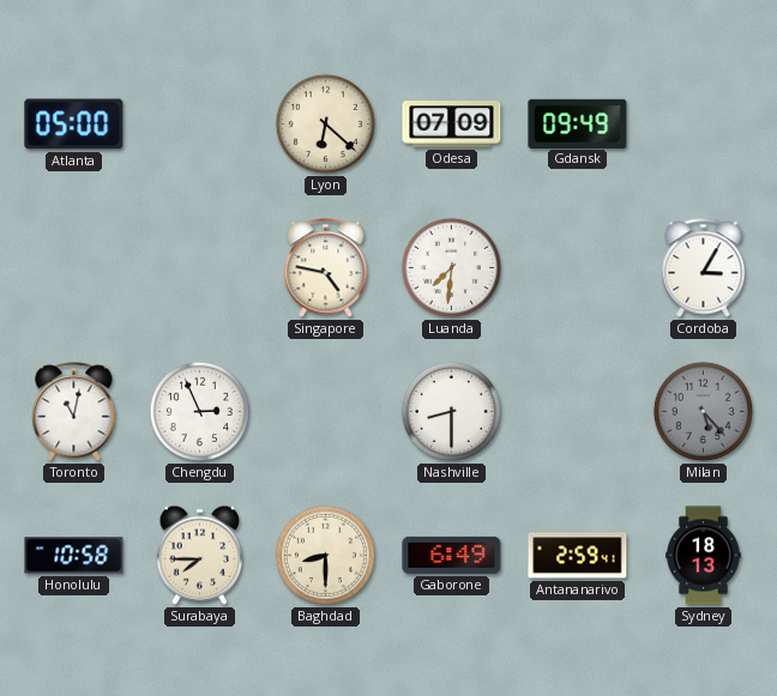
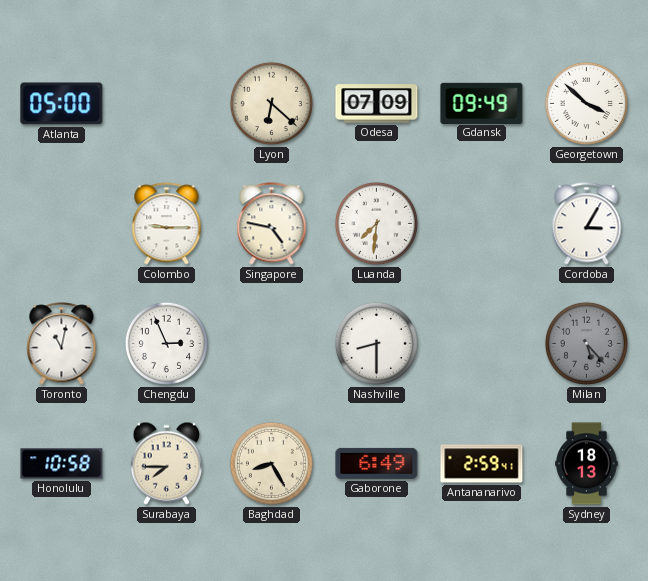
Georgetown: none -> 3:52 (586, 103)
Colombo: none -> 9:15 (167, 224)
Baghdad: 8:30 -> 8:25 (271, 463)
